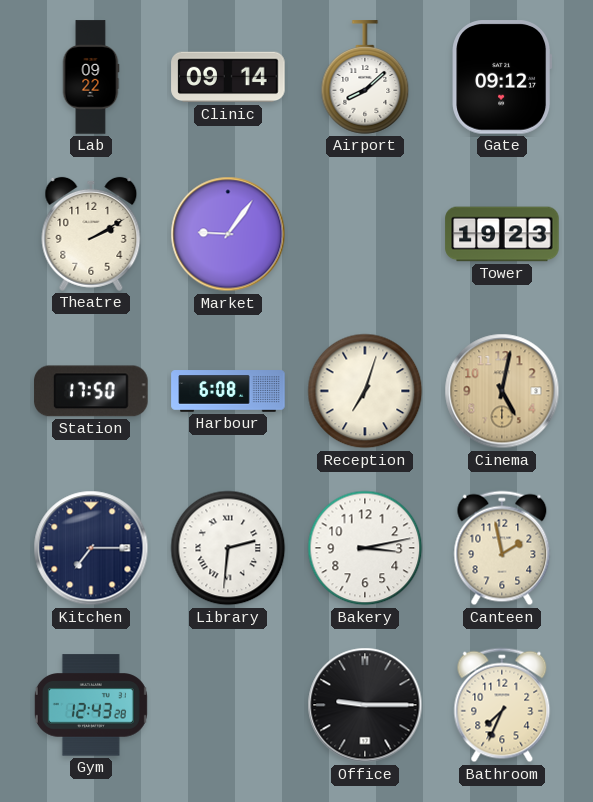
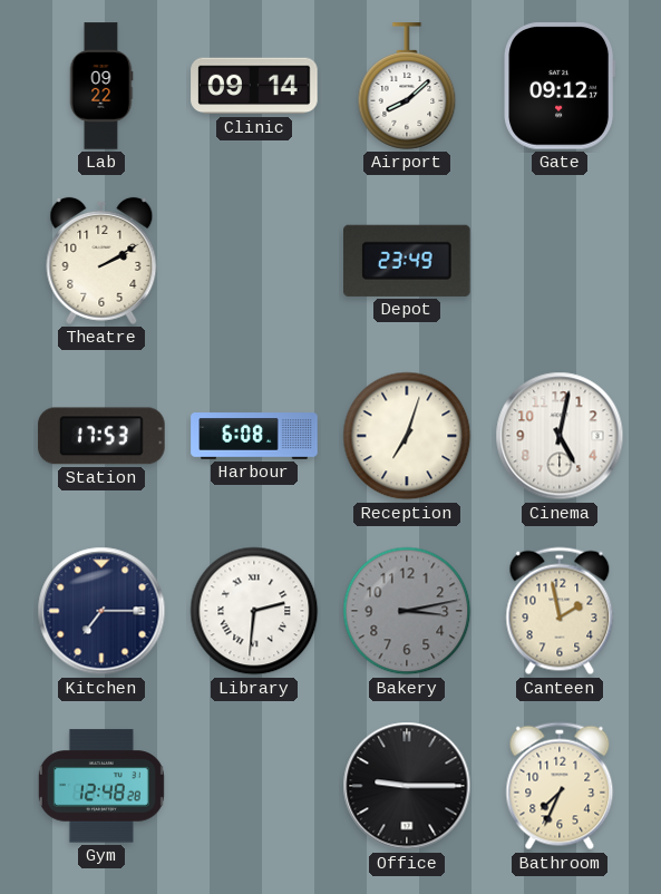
Market: 9:06 -> none (228, 234)
Depot: none -> 23:49 (408, 261)
Tower: 19:23 -> none (502, 234)
Station: 17:50 -> 17:53 (101, 436)
Cinema dial: champagne -> white (560, 436)
Bakery dial: white -> grey (407, 611)
Gym: 12:43 -> 12:48 (101, 786)
